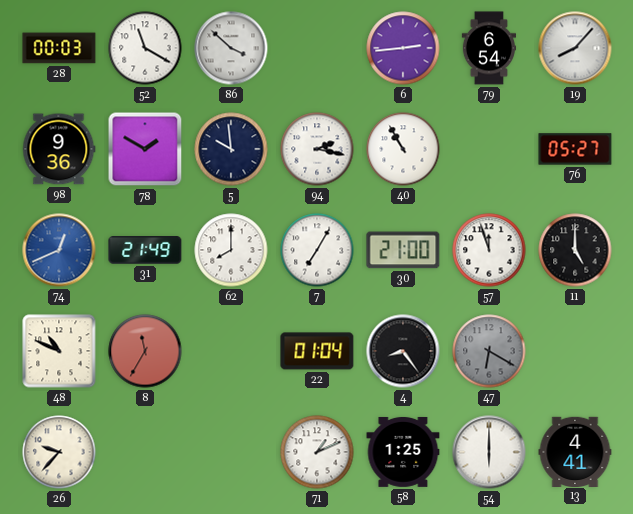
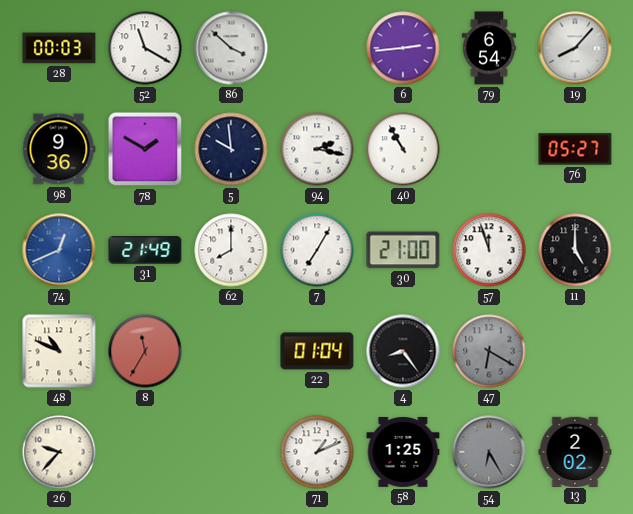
54: 6:00 -> 6:25 (489, 452)
54 dial: white -> grey (489, 452)
13: 4:41 -> 2:02 (575, 451)
